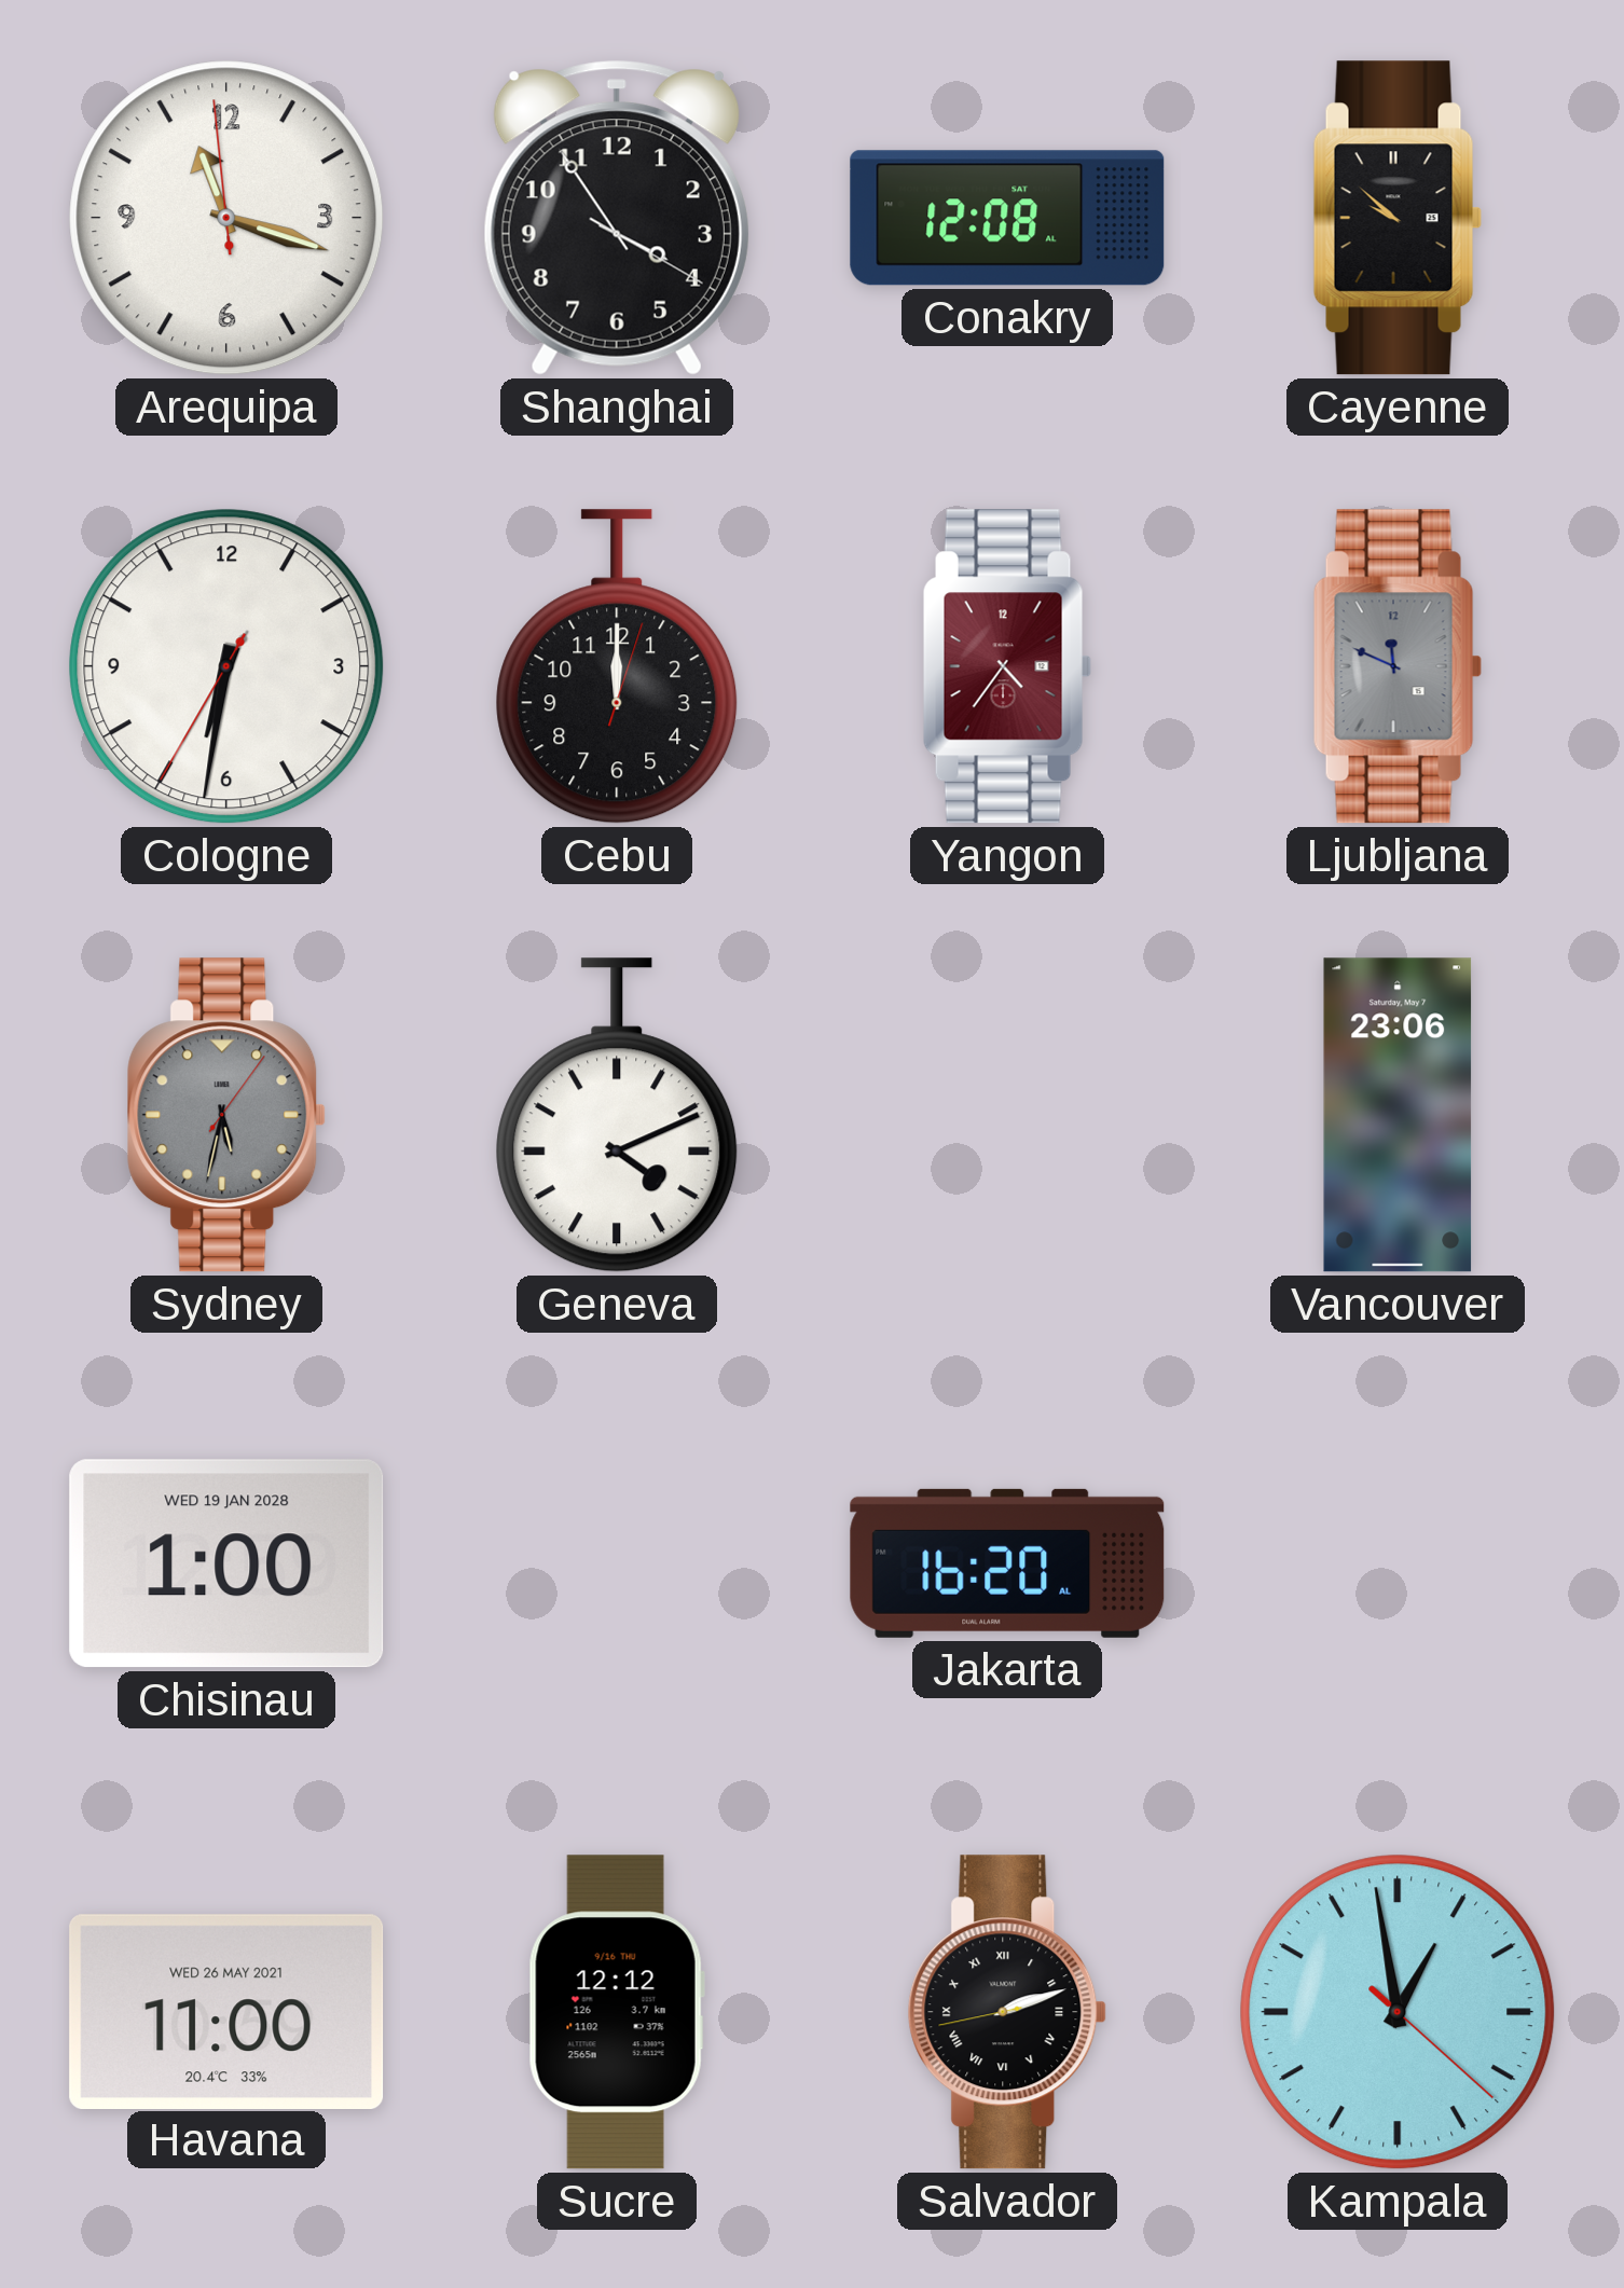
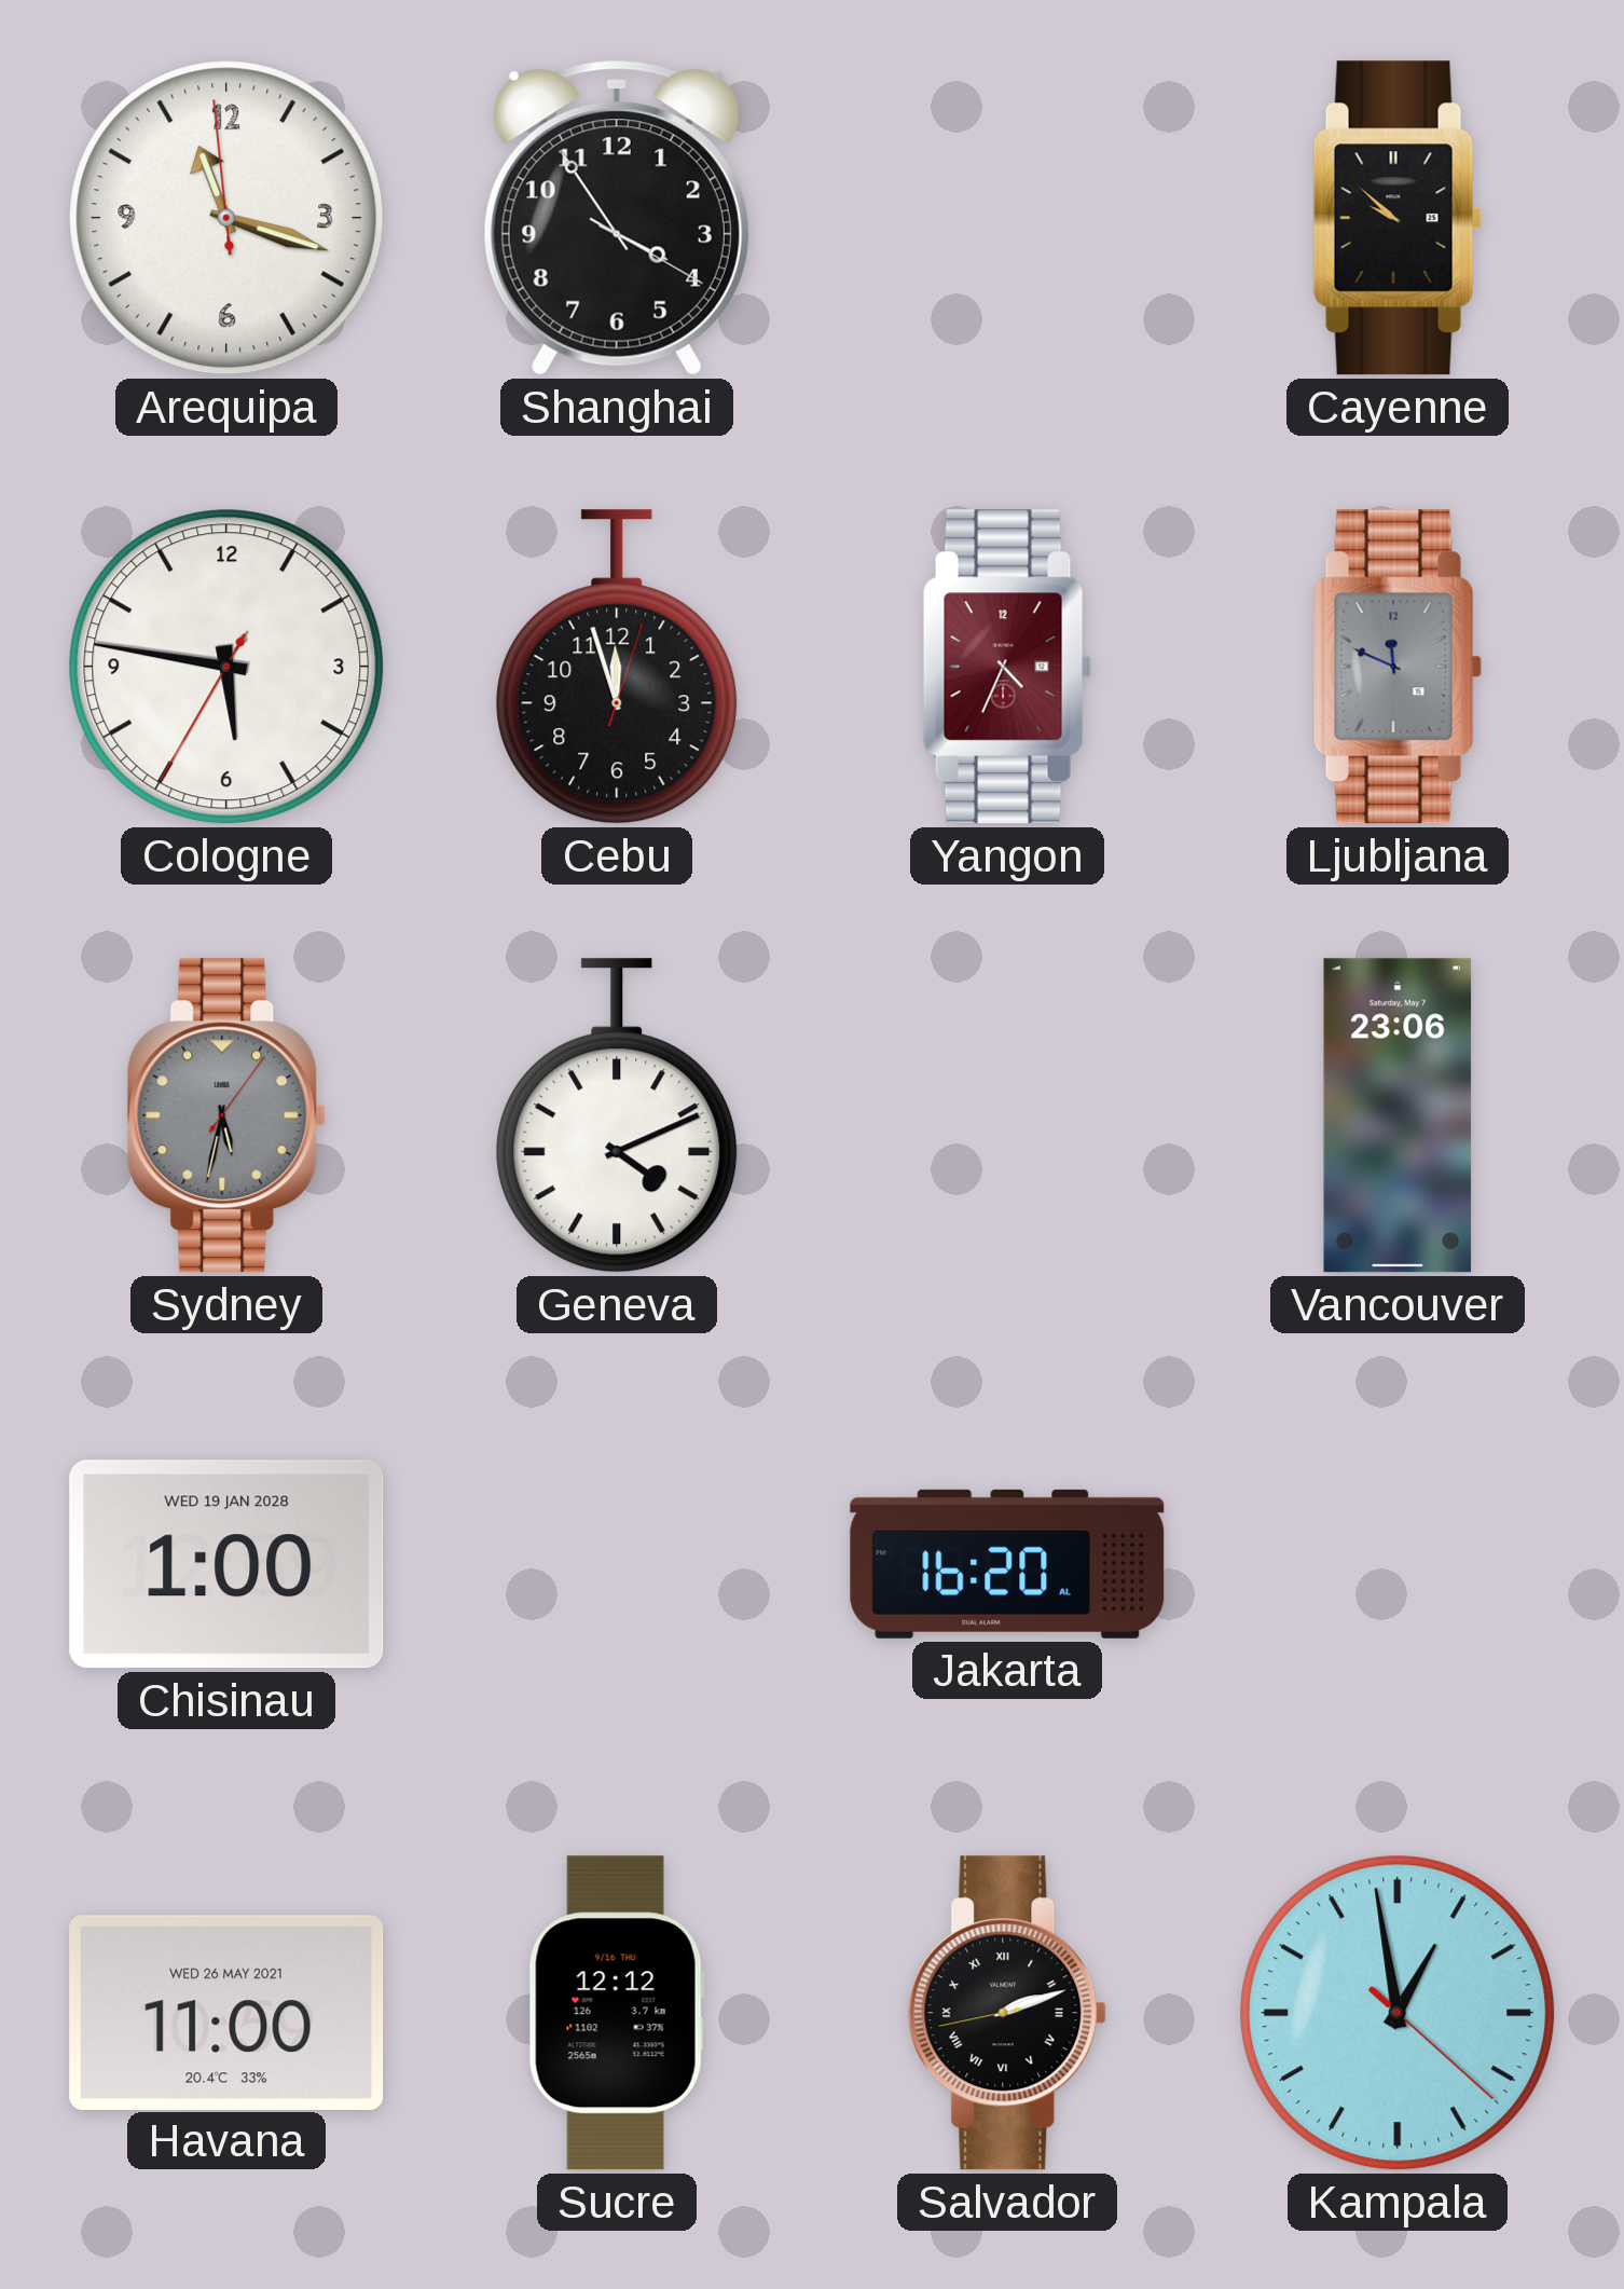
Conakry: 12:08 -> none (1007, 218)
Cologne: 6:31 -> 5:46 (226, 667)
Cebu: 12:00 -> 11:57 (617, 667)
Yangon: 4:36 -> 4:34 (1007, 667)
